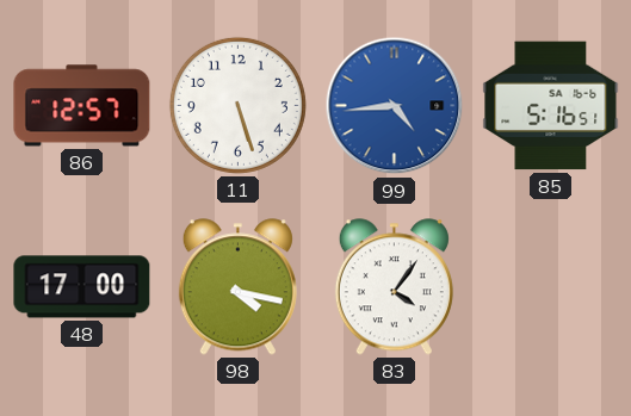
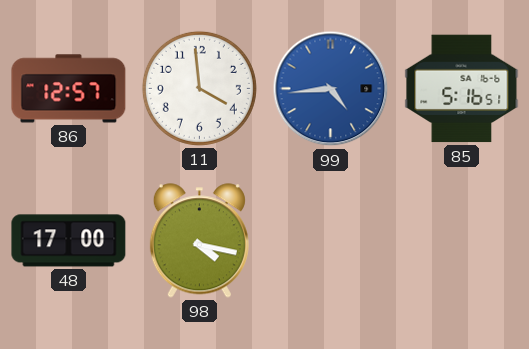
11: 5:27 -> 3:59 (199, 88)
83: 4:06 -> none (394, 287)
